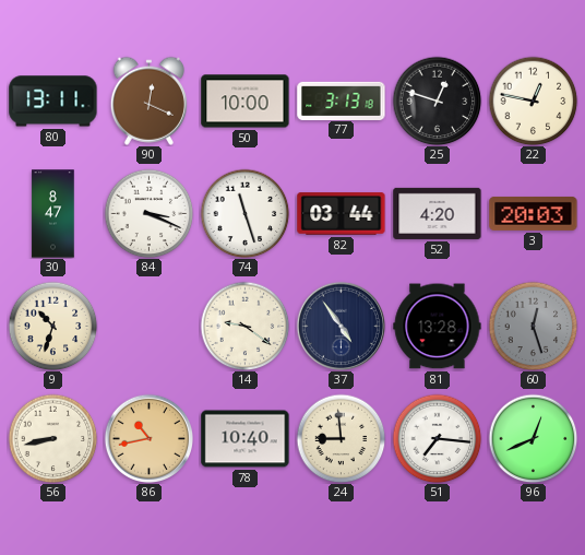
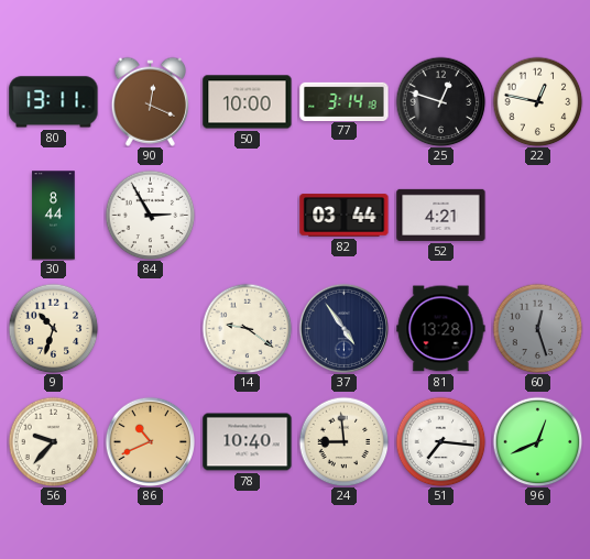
77: 3:13 -> 3:14 (345, 101)
30: 8:47 -> 8:44 (54, 216)
84: 3:19 -> 2:55 (150, 215)
74: 11:27 -> none (244, 213)
52: 4:20 -> 4:21 (441, 215)
3: 20:03 -> none (534, 213)
56: 8:43 -> 9:37 (53, 441)
86: 10:43 -> 10:41 (150, 441)
